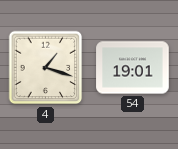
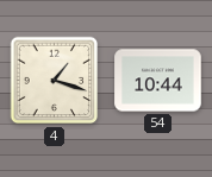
54: 19:01 -> 10:44 (158, 81)
